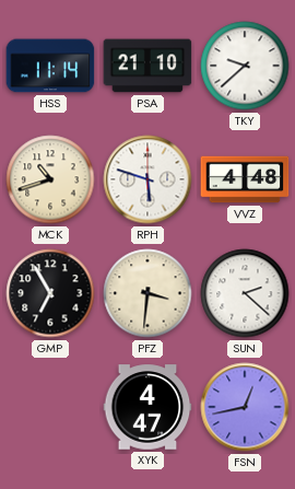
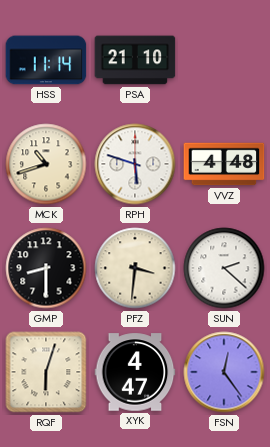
TKY: 9:38 -> none (245, 66)
GMP: 6:55 -> 8:30 (46, 268)
RQF: none -> 6:03 (46, 372)
FSN: 12:43 -> 12:24 (224, 372)
